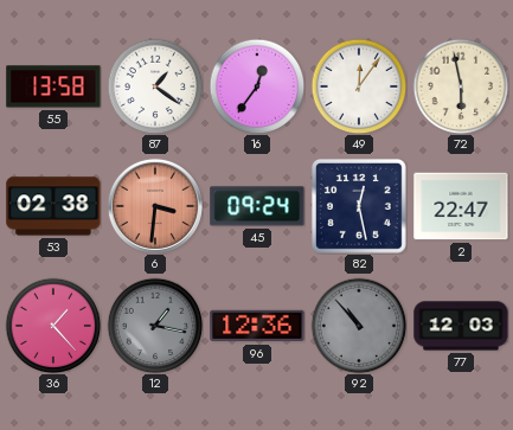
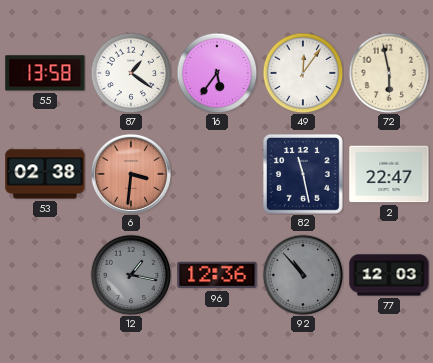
16: 12:36 -> 5:36 (217, 73)
45: 09:24 -> none (257, 206)
82: 12:28 -> 11:28 (303, 174)
36: 1:23 -> none (53, 326)
